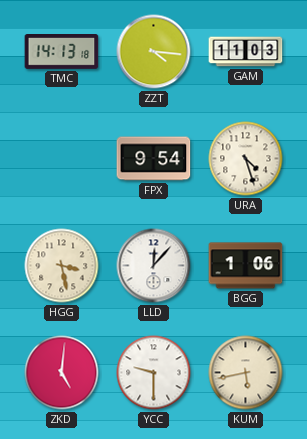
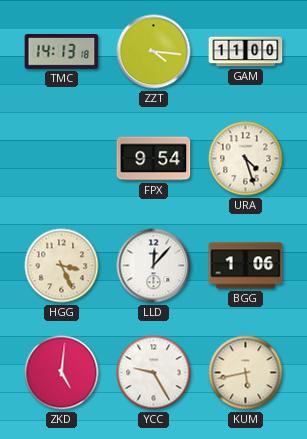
GAM: 11:03 -> 11:00 (246, 52)
HGG: 3:28 -> 3:26 (62, 266)
YCC: 9:30 -> 9:25 (154, 373)
